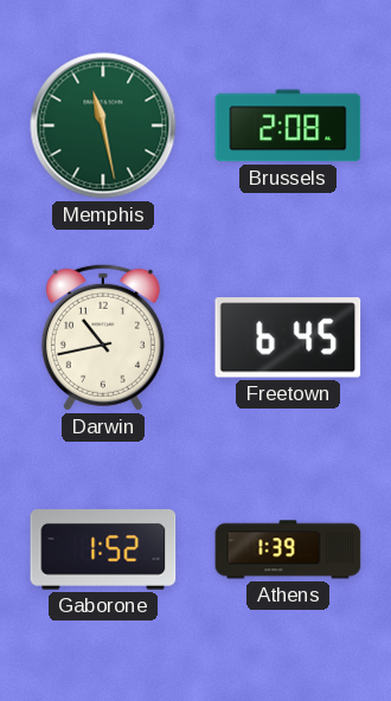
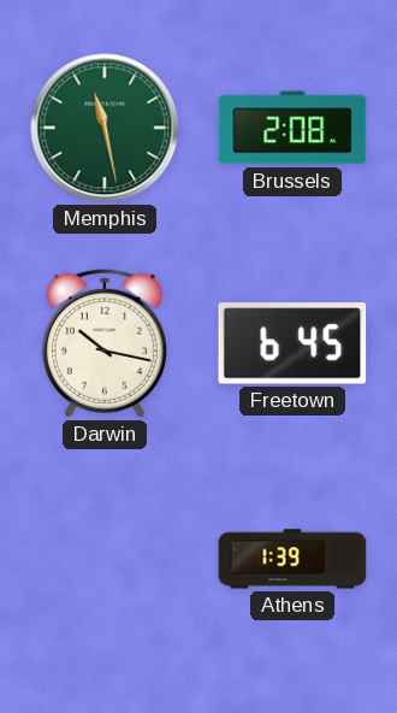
Darwin: 10:43 -> 10:17 (105, 343)
Gaborone: 1:52 -> none (103, 551)
